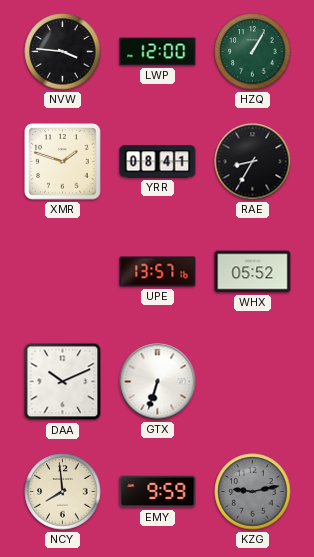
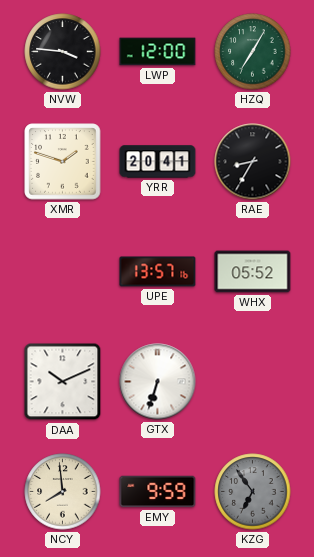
HZQ: 1:05 -> 7:05 (253, 52)
YRR: 08:41 -> 20:41 (158, 162)
KZG: 9:13 -> 6:54 (253, 492)
